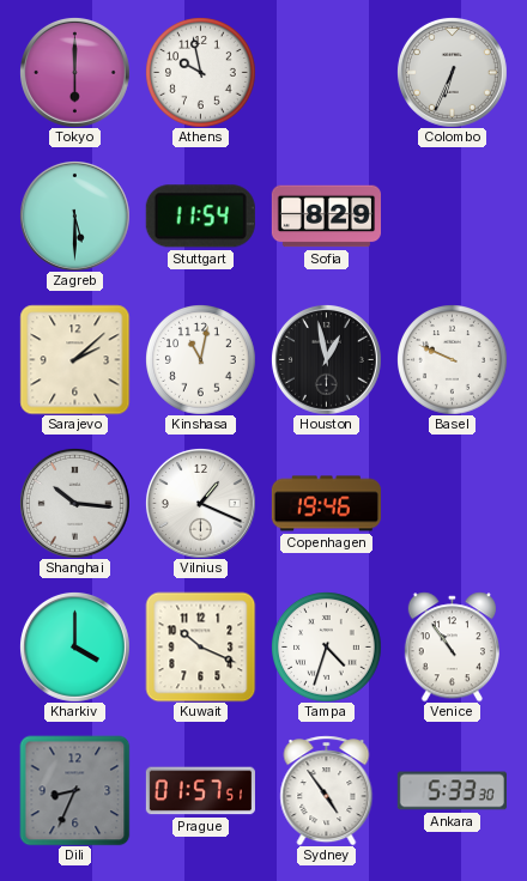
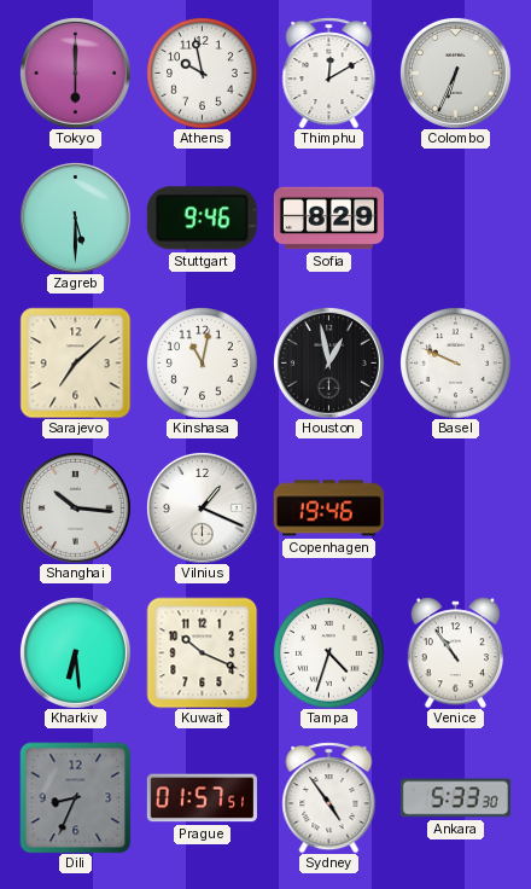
Thimphu: none -> 12:10 (329, 72)
Stuttgart: 11:54 -> 9:46 (202, 219)
Sarajevo: 2:08 -> 7:08 (75, 362)
Kharkiv: 4:00 -> 6:29 (75, 652)
